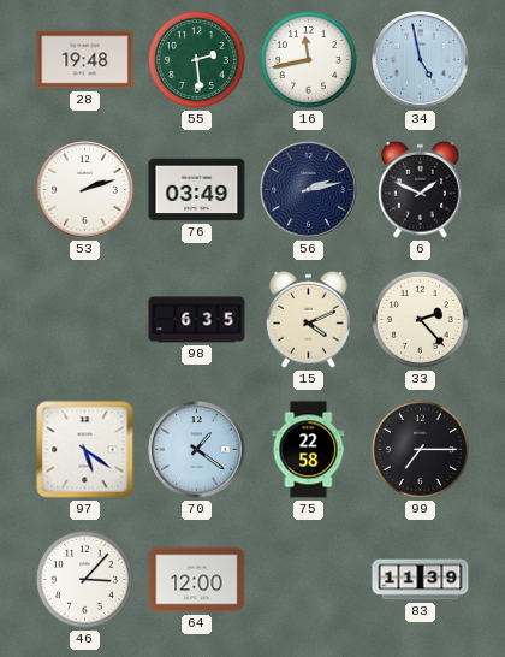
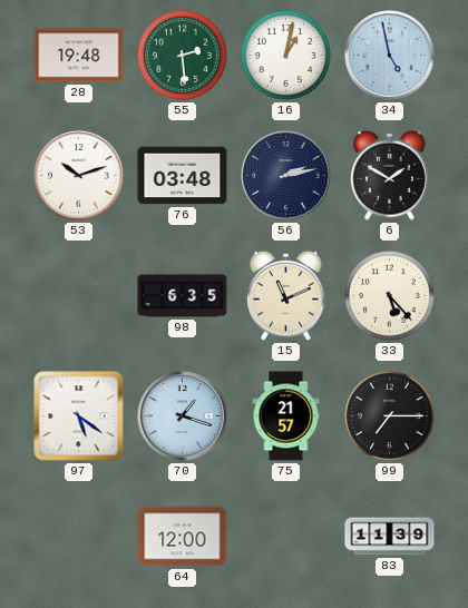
16: 11:43 -> 1:02 (285, 55)
53: 2:12 -> 10:12 (79, 176)
76: 03:49 -> 03:48 (183, 176)
6: 1:49 -> 1:50 (390, 175)
15: 4:11 -> 11:11 (286, 295)
33: 2:23 -> 5:23 (389, 295)
70: 1:21 -> 1:18 (183, 416)
75: 22:58 -> 21:57 (286, 416)
46: 3:07 -> none (84, 579)
